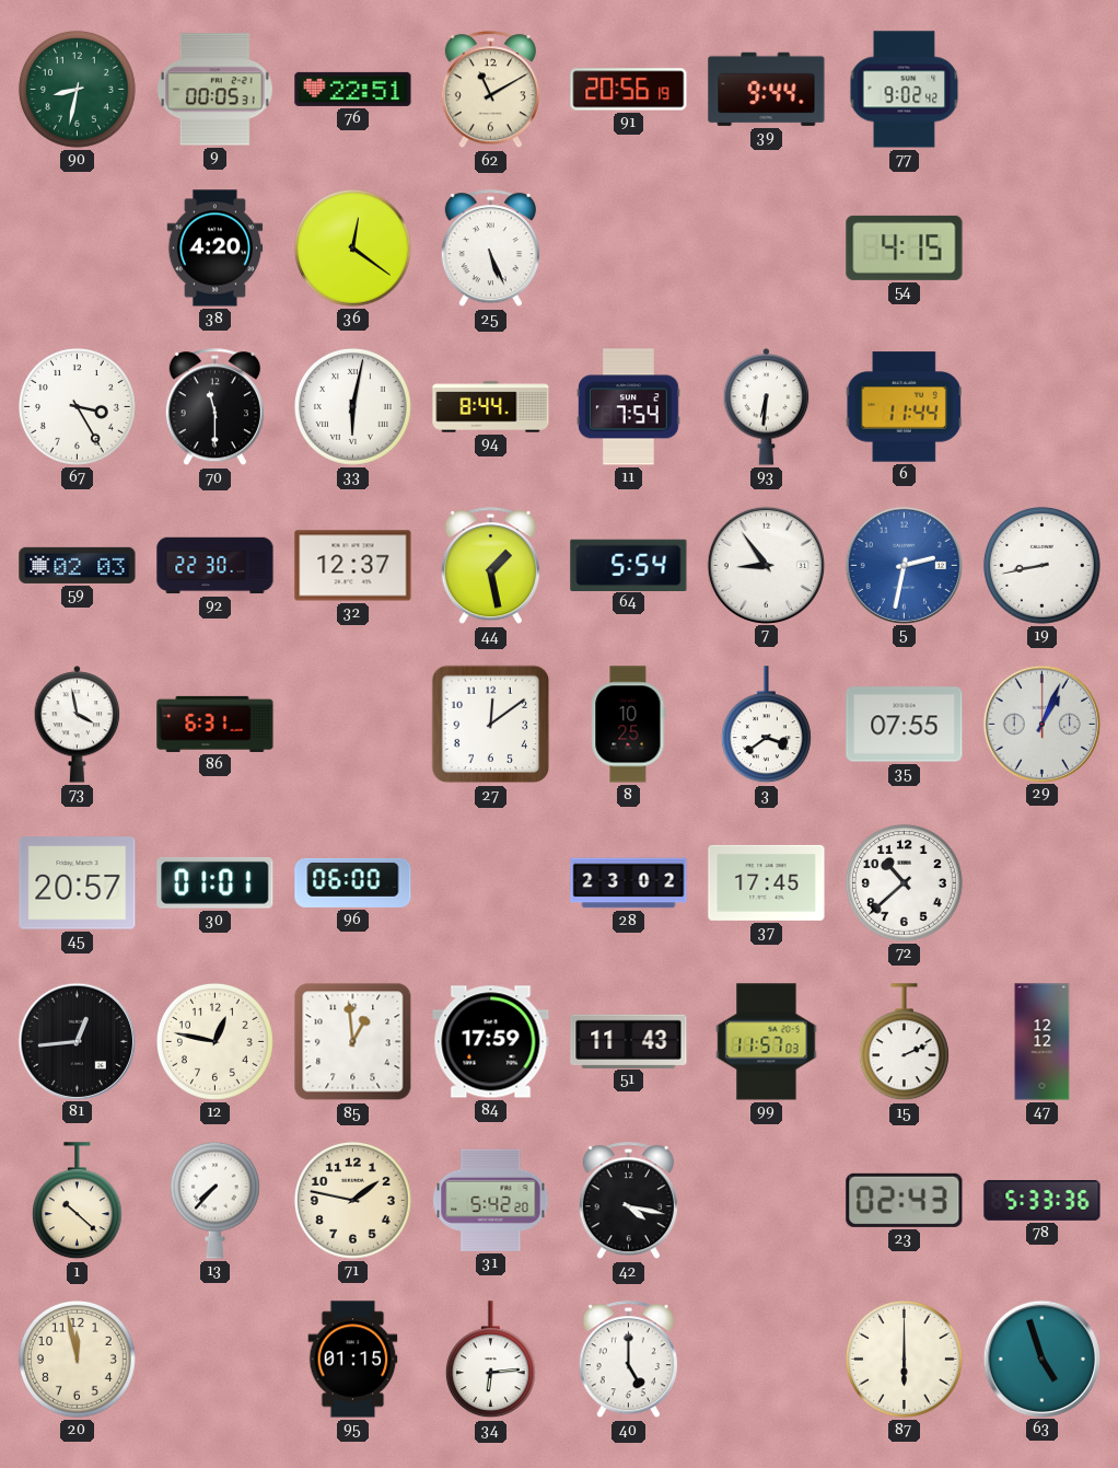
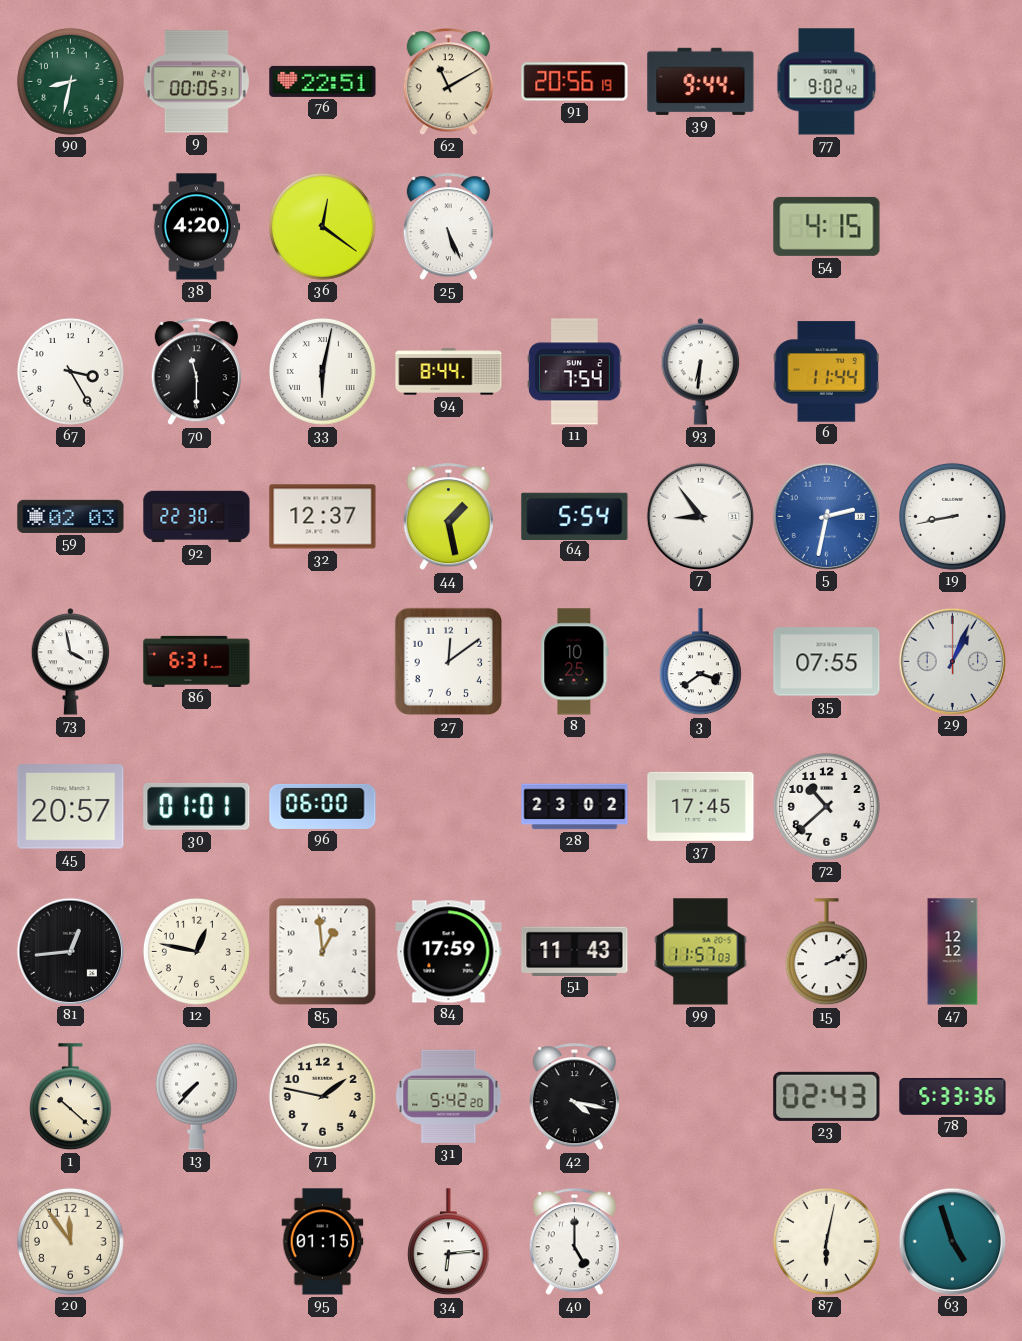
20: 11:58 -> 11:54 (70, 1241)
87: 6:00 -> 6:02 (826, 1241)
